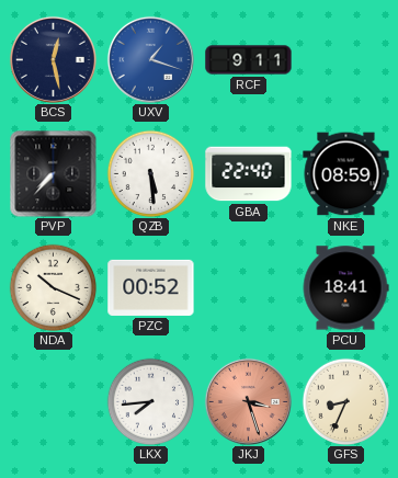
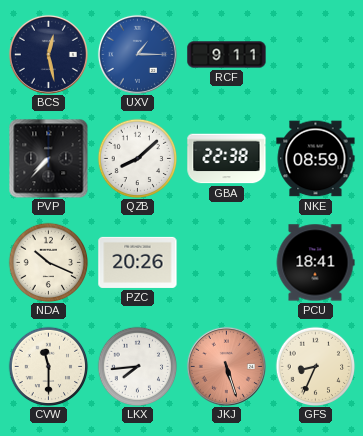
UXV: 1:18 -> 1:15 (137, 54)
QZB: 5:29 -> 8:08 (137, 158)
GBA: 22:40 -> 22:38 (227, 159)
PZC: 00:52 -> 20:26 (138, 262)
CVW: none -> 11:30 (48, 366)
JKJ: 3:27 -> 5:27 (226, 366)
